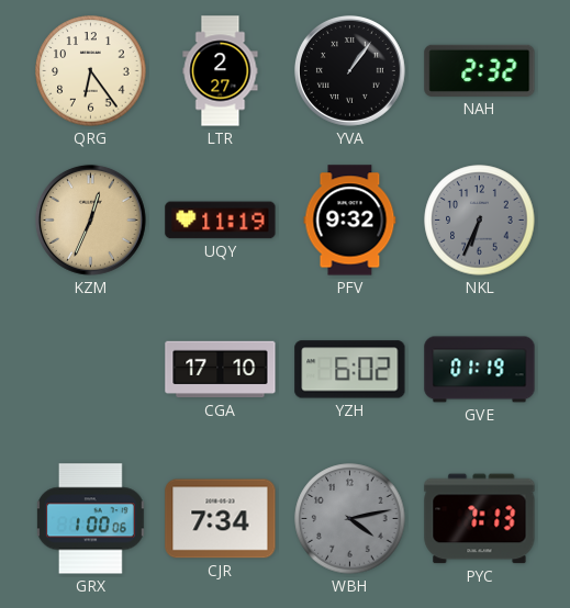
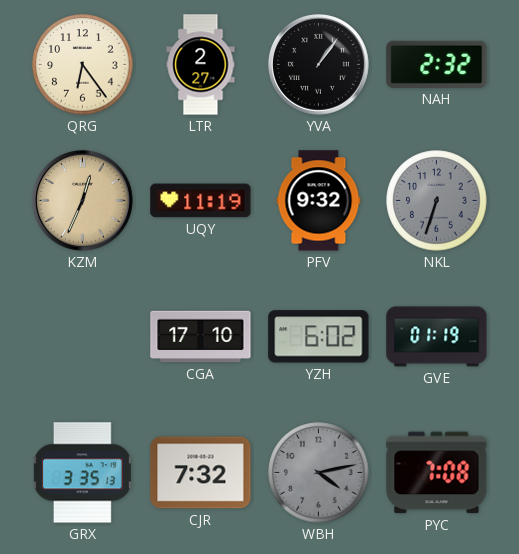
NKL: 6:34 -> 6:33 (437, 201)
GRX: 1:00 -> 3:35 (82, 473)
CJR: 7:34 -> 7:32 (201, 473)
PYC: 7:13 -> 7:08 (437, 473)
